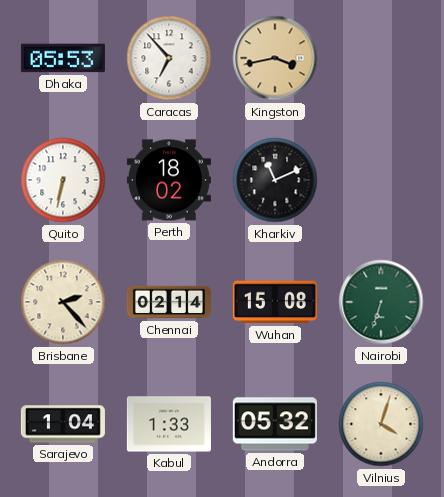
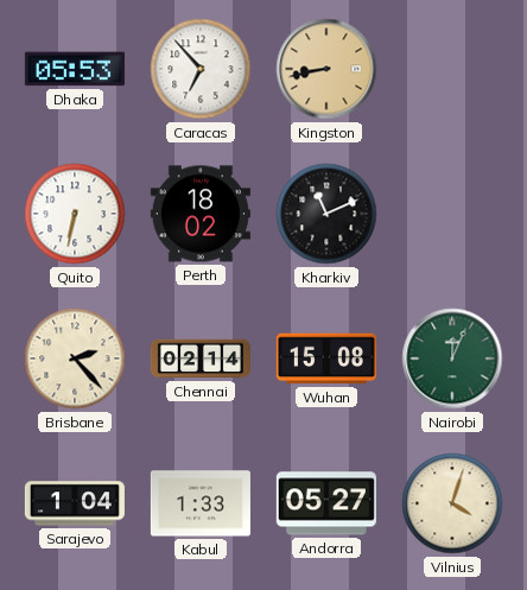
Kingston: 3:43 -> 8:43 (326, 69)
Nairobi: 6:33 -> 12:04 (452, 359)
Andorra: 05:32 -> 05:27 (326, 503)
